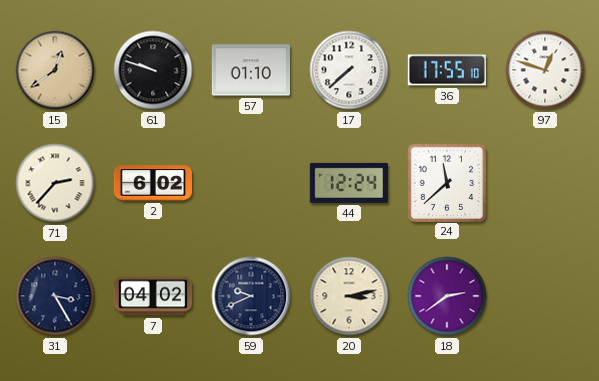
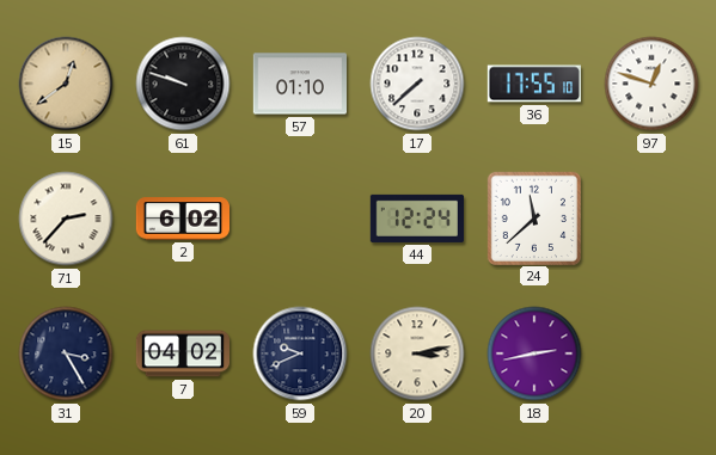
18: 2:39 -> 2:43 (534, 353)
